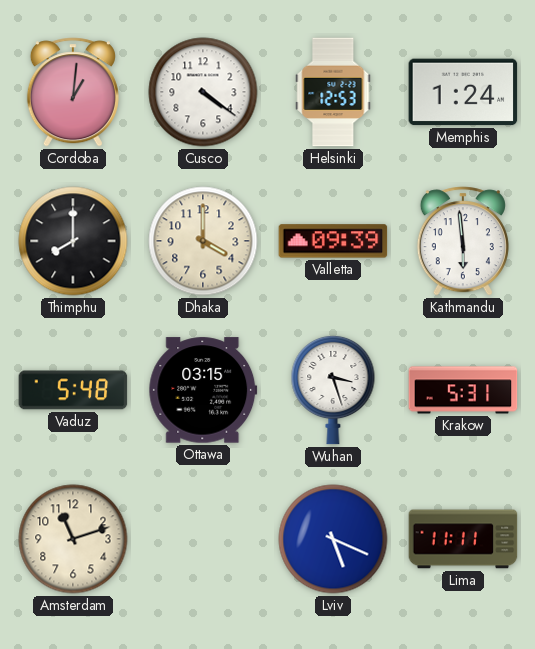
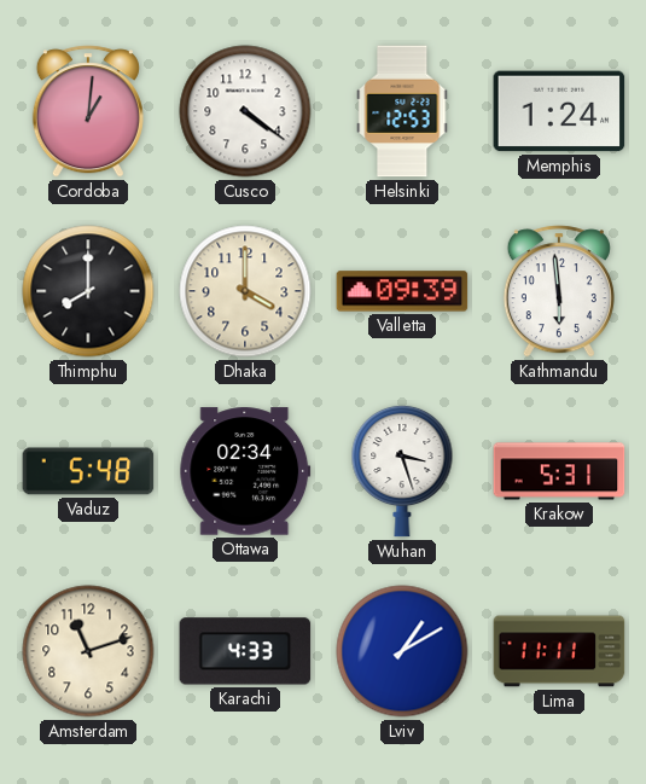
Ottawa: 03:15 -> 02:34 (245, 471)
Karachi: none -> 4:33 (245, 651)
Lviv: 5:19 -> 1:10 (402, 651)
